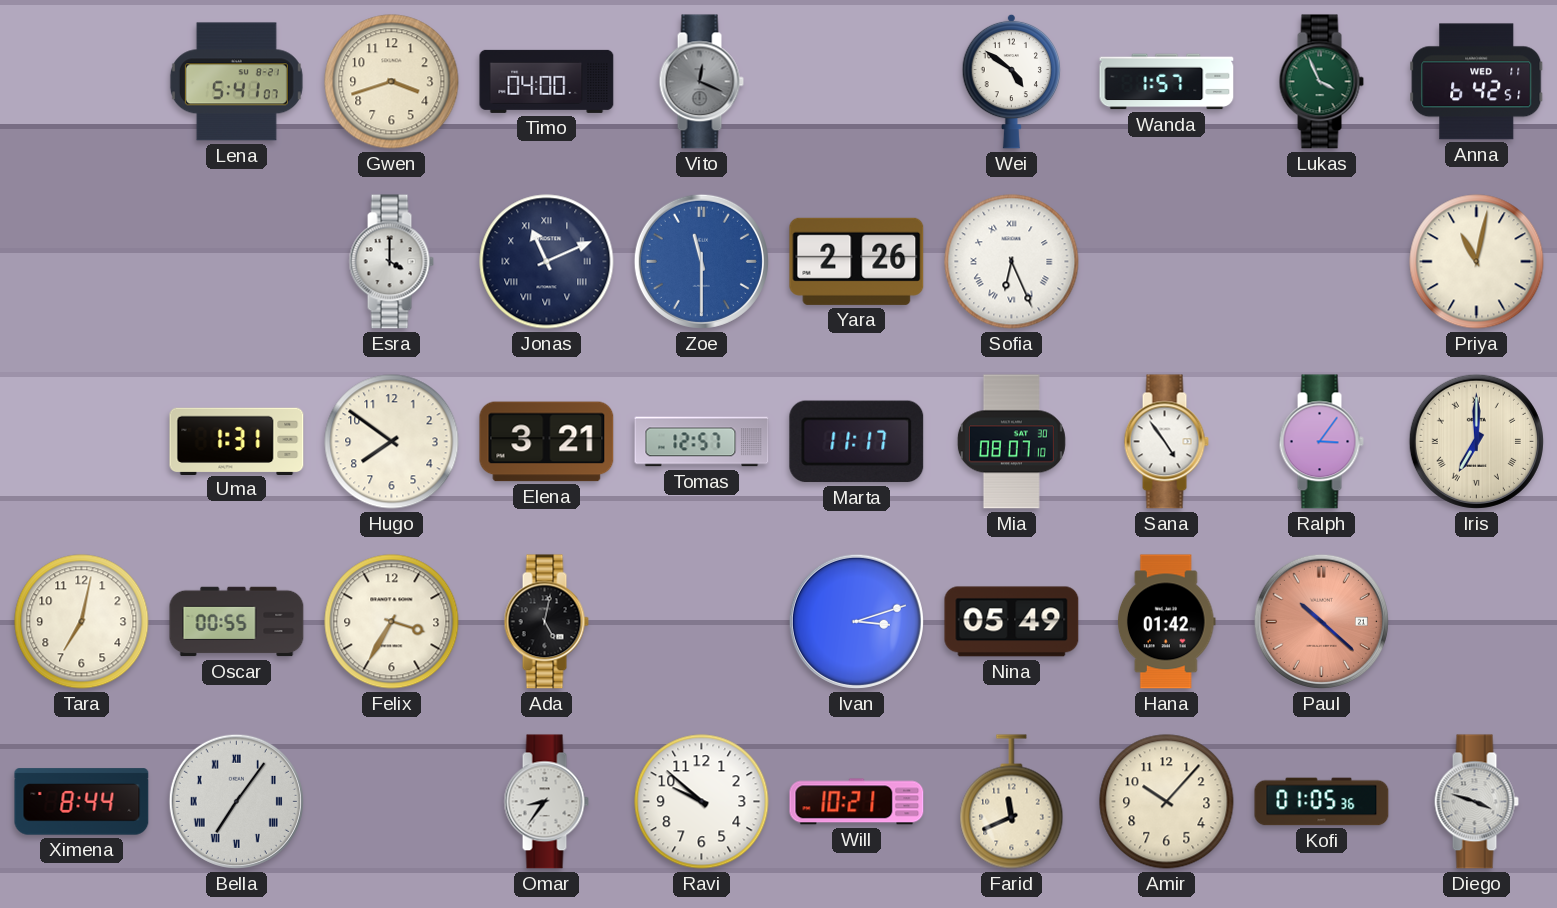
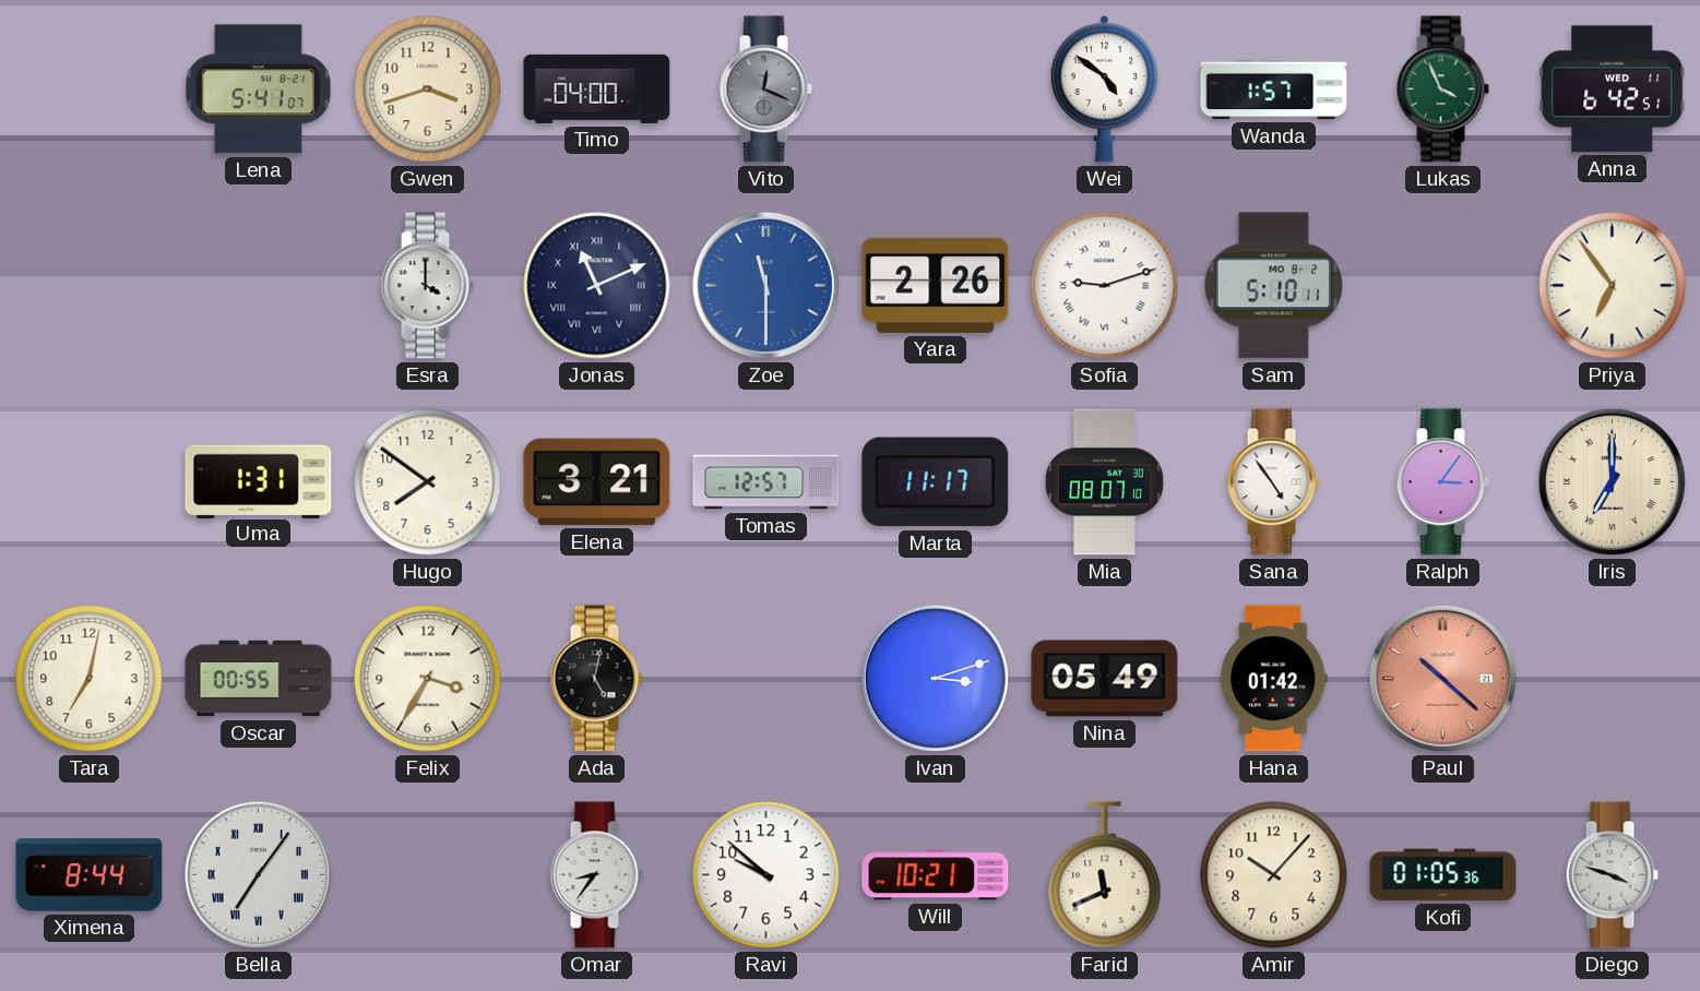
Sofia: 6:26 -> 9:12 (1105, 286)
Sam: none -> 5:10 (1273, 286)
Priya: 11:02 -> 6:54 (1613, 286)
